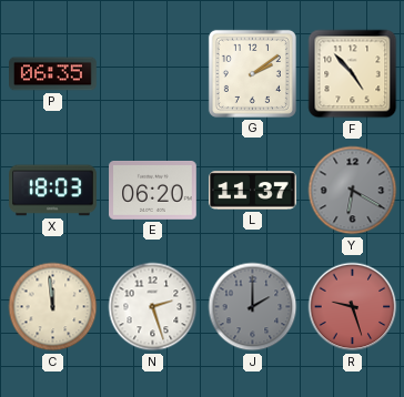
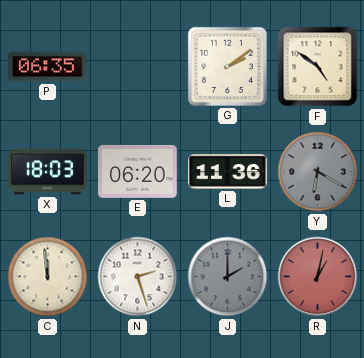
F: 4:53 -> 4:51 (318, 67)
L: 11:37 -> 11:36 (228, 172)
R: 9:27 -> 1:02 (318, 277)
